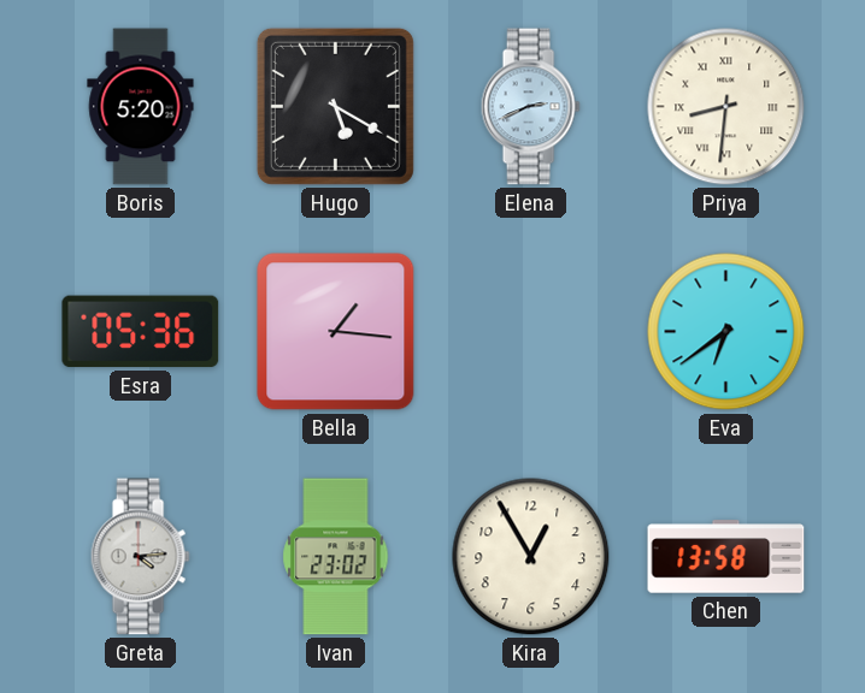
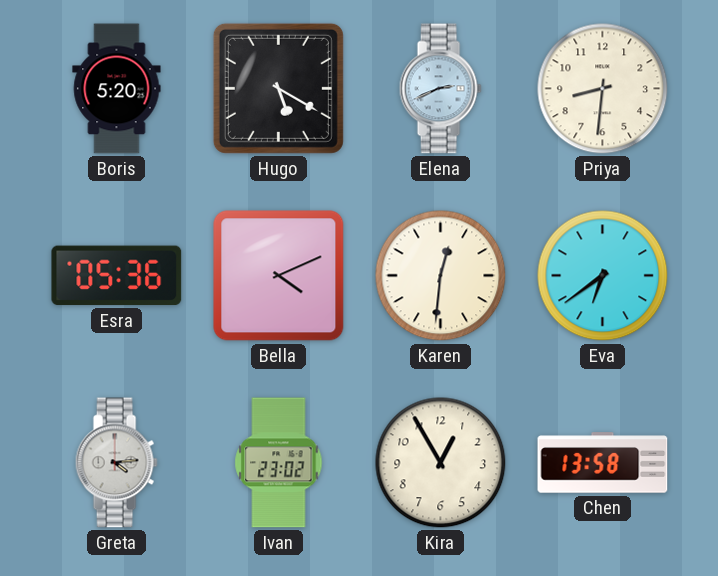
Priya numerals: Roman -> Arabic (603, 89)
Bella: 1:16 -> 4:11 (279, 276)
Karen: none -> 12:31 (441, 276)
